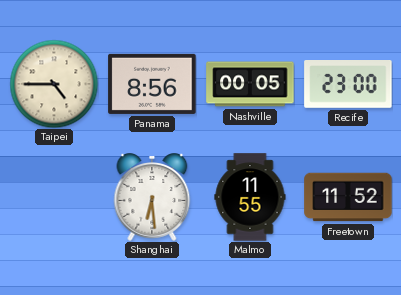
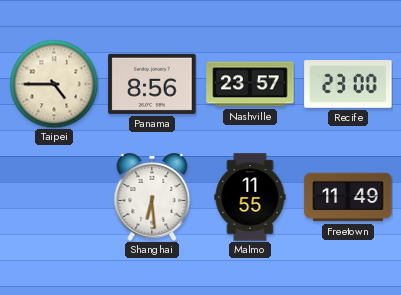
Nashville: 00:05 -> 23:57 (250, 84)
Freetown: 11:52 -> 11:49 (348, 197)
